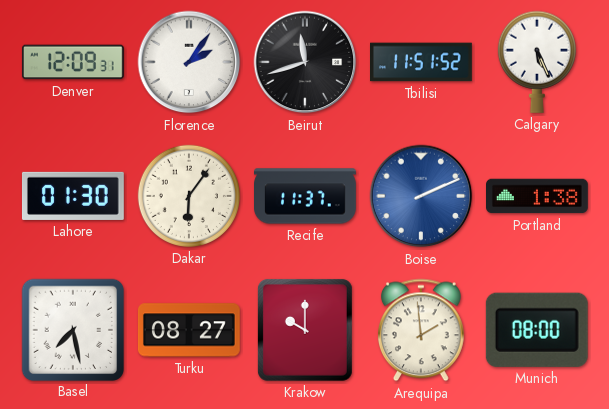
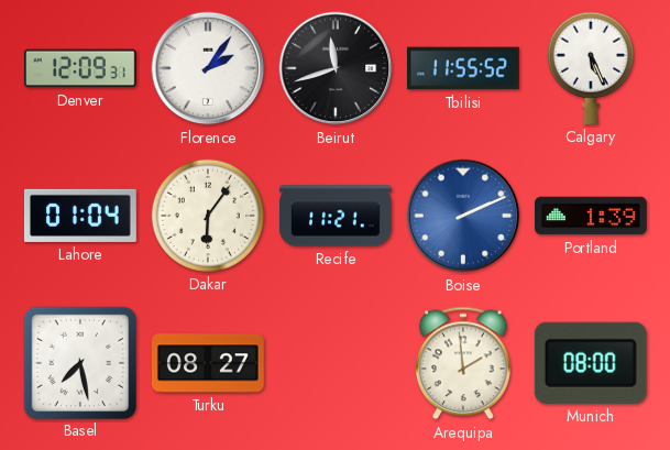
Tbilisi: 11:51 -> 11:55 (464, 68)
Lahore: 01:30 -> 01:04 (80, 216)
Recife: 11:37 -> 11:21 (337, 216)
Portland: 1:38 -> 1:39 (592, 216)
Krakow: 10:00 -> none (305, 330)
